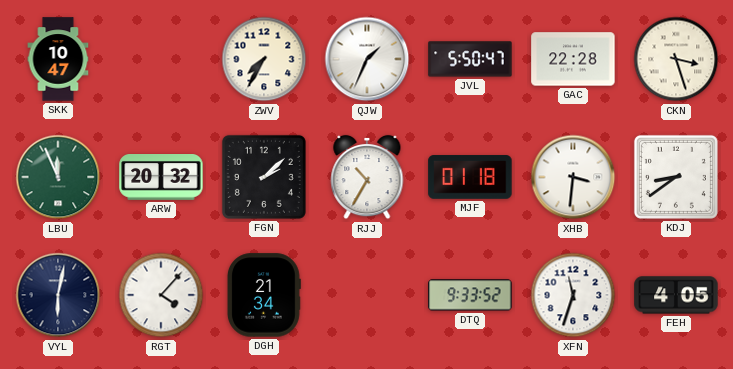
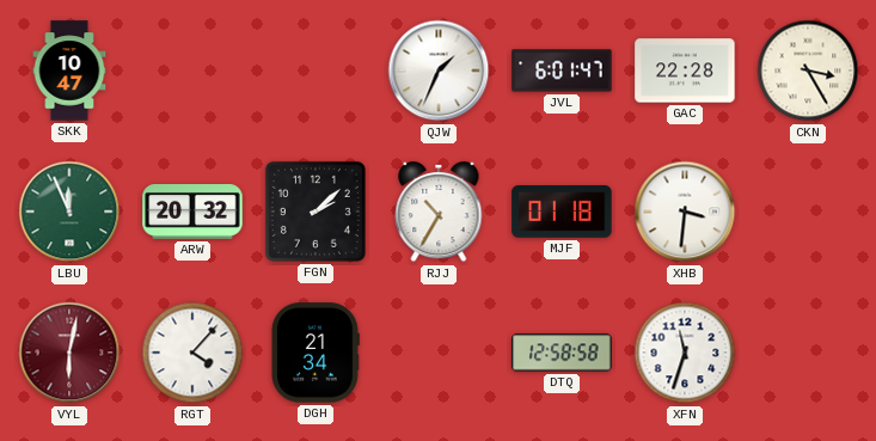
ZWV: 7:35 -> none (264, 59)
JVL: 5:50 -> 6:01 (562, 71)
CKN: 3:27 -> 3:25 (808, 71)
KDJ: 8:39 -> none (676, 177)
VYL dial: navy -> burgundy (69, 353)
DTQ: 9:33 -> 12:58 (562, 353)
FEH: 4:05 -> none (676, 295)
